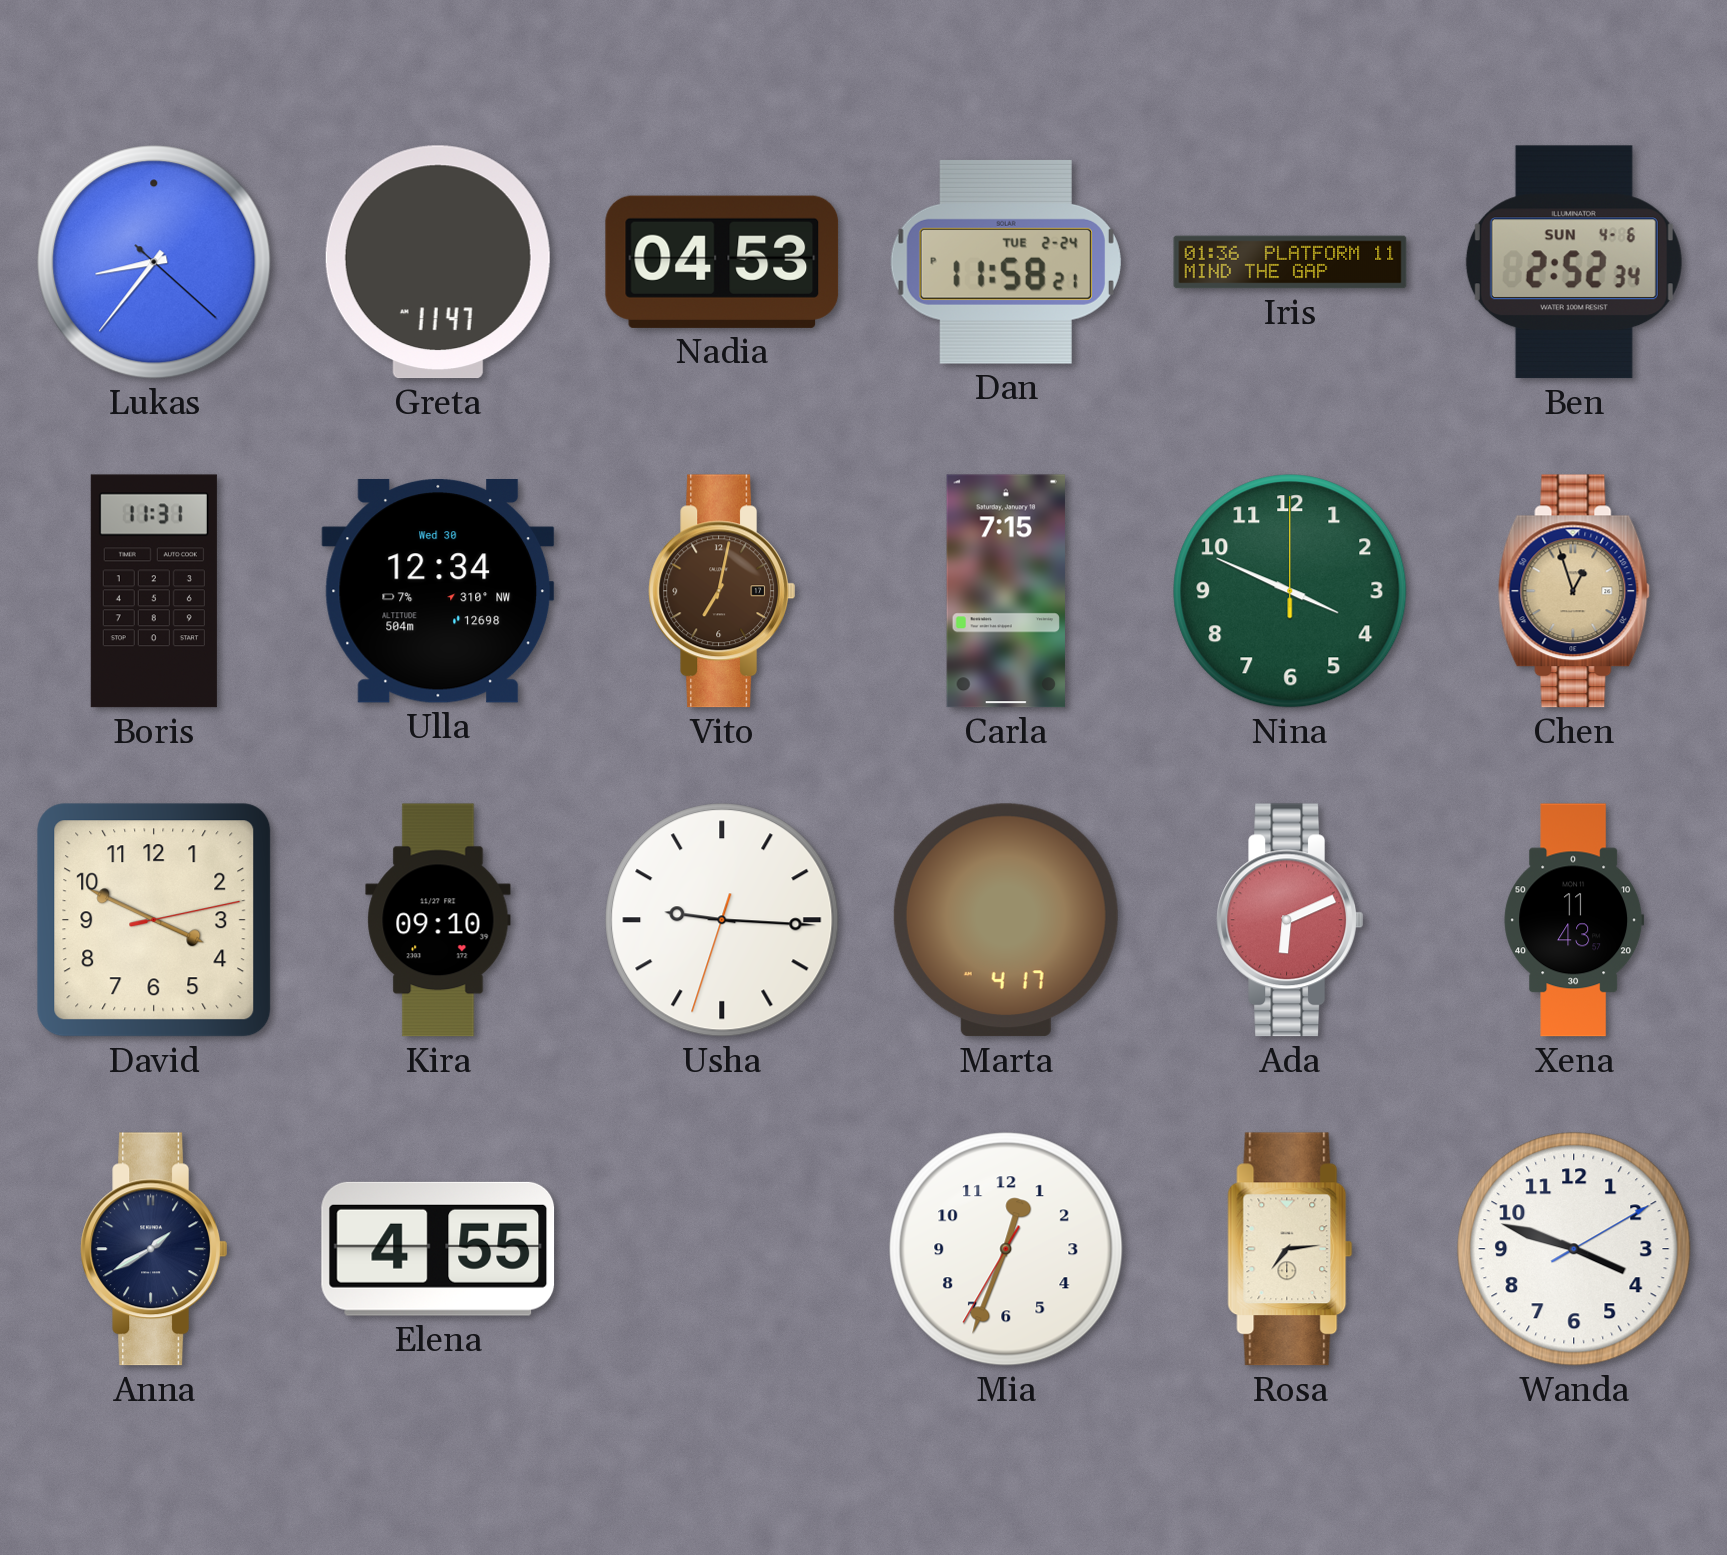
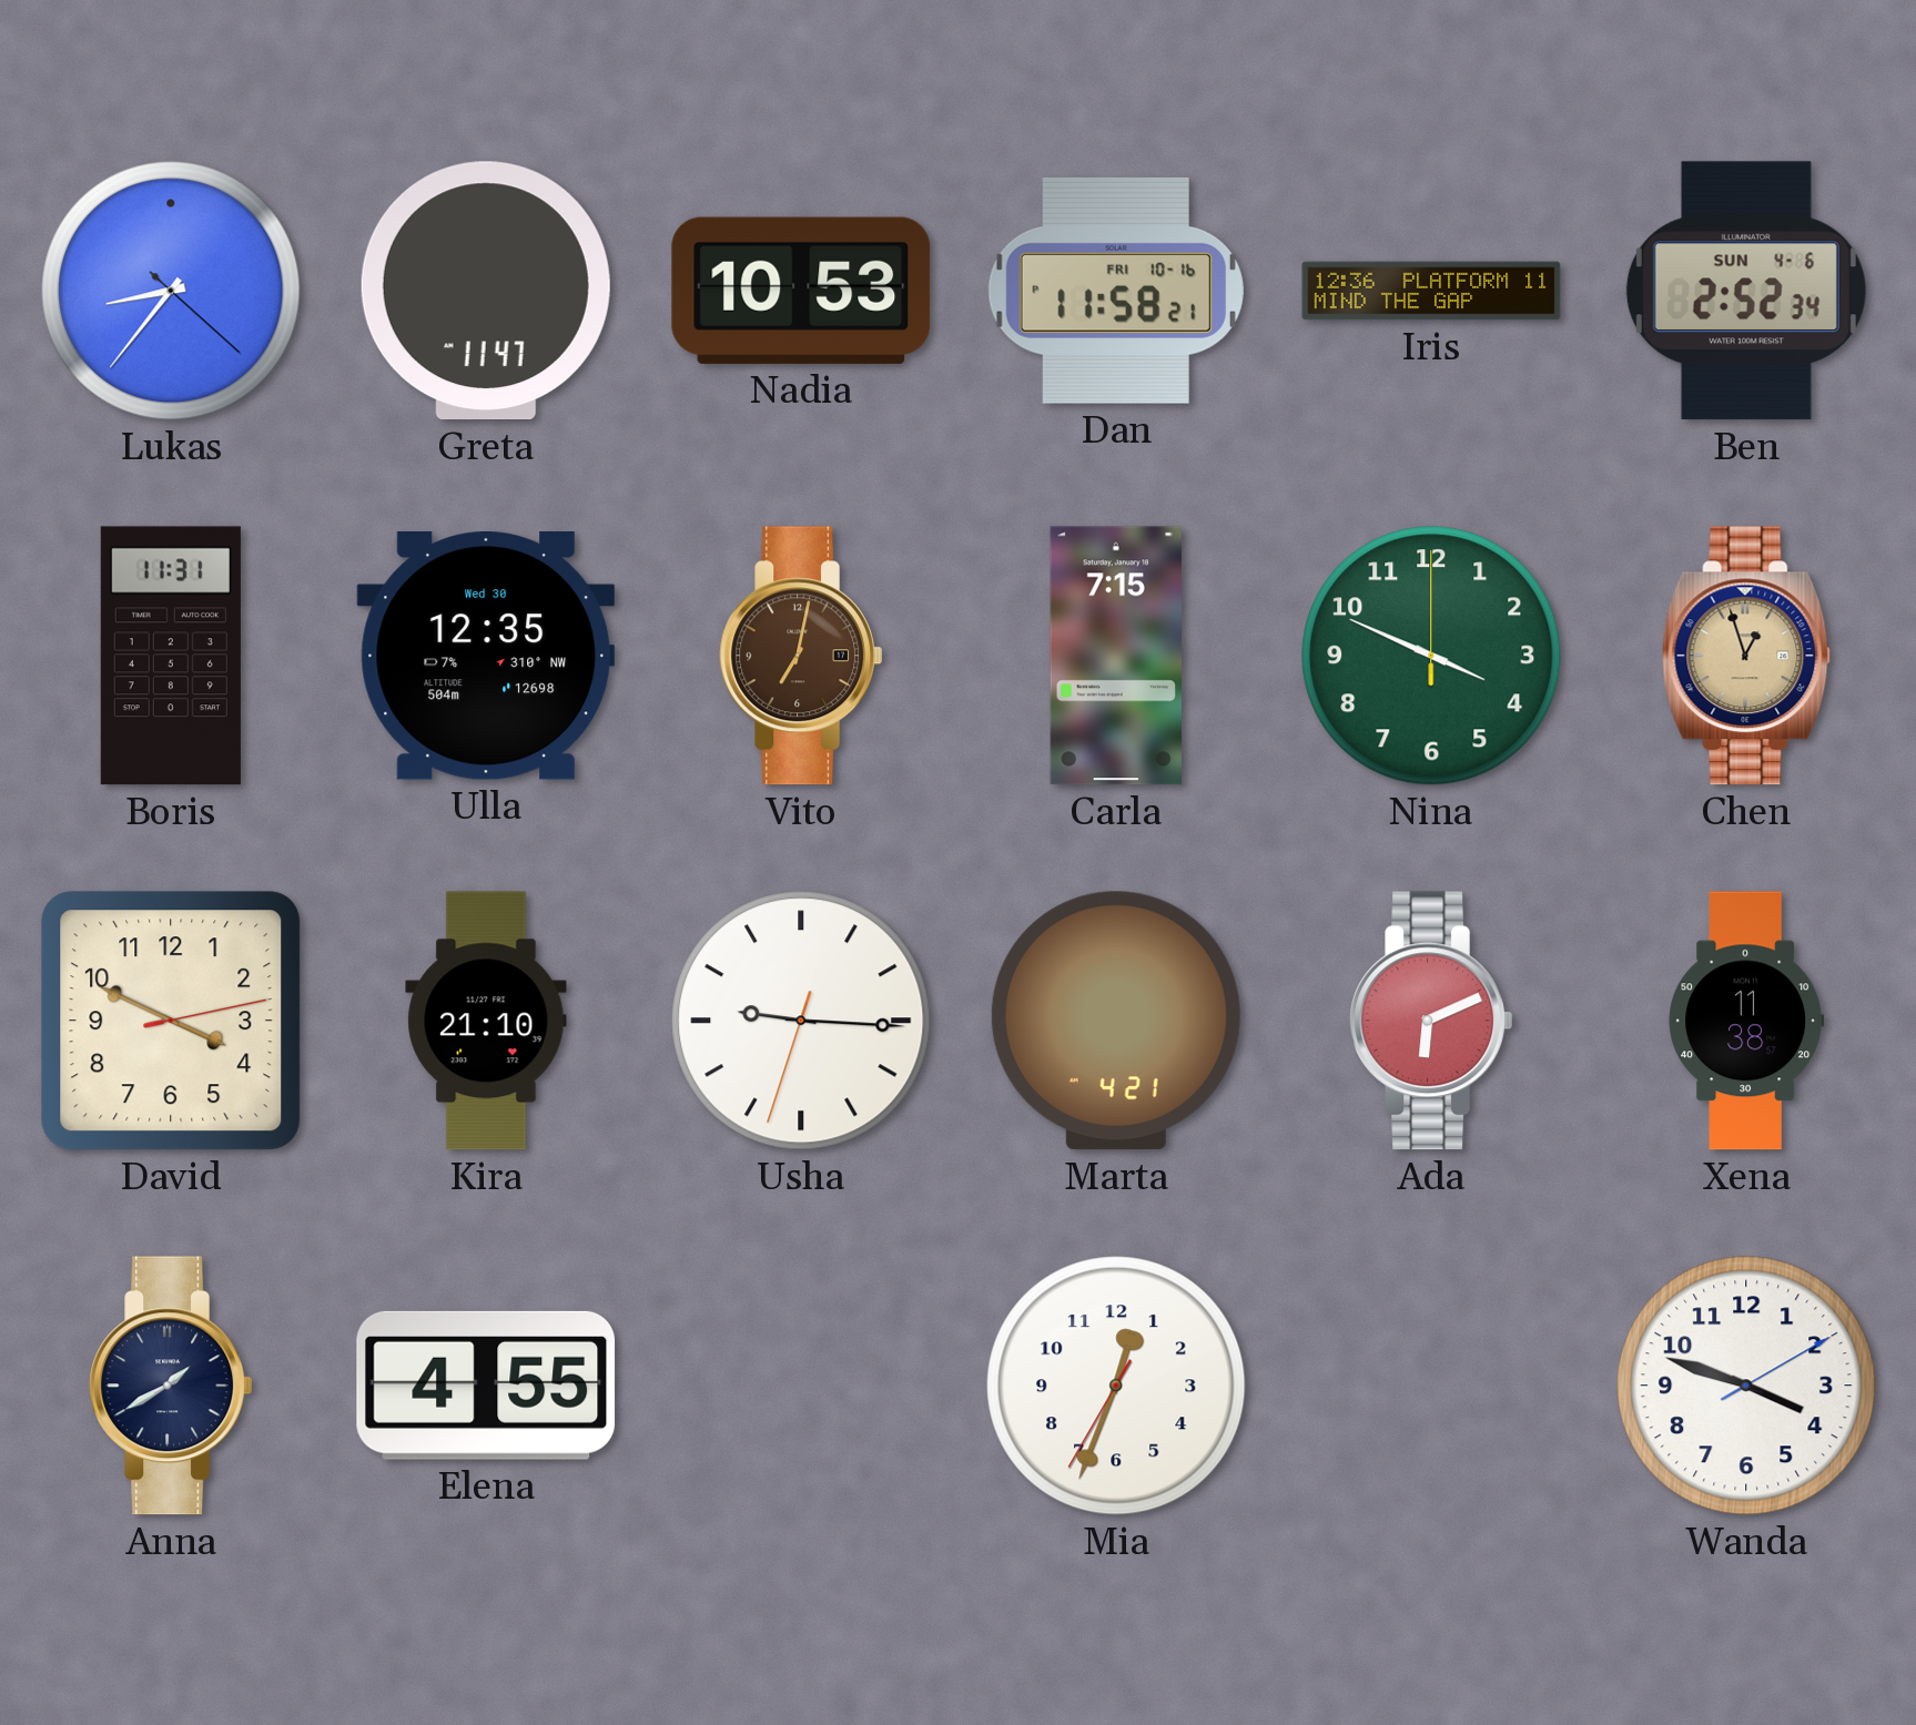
Nadia: 04:53 -> 10:53 (801, 291)
Dan date: TUE 2-24 -> FRI 10-16 (1116, 291)
Iris: 01:36 -> 12:36 (1431, 291)
Ulla: 12:34 -> 12:35 (486, 657)
Kira: 09:10 -> 21:10 (486, 1021)
Marta: 4:17 -> 4:21 (1116, 1021)
Xena: 11:43 -> 11:38 (1746, 1021)
Rosa: 7:14 -> none (1290, 1249)
